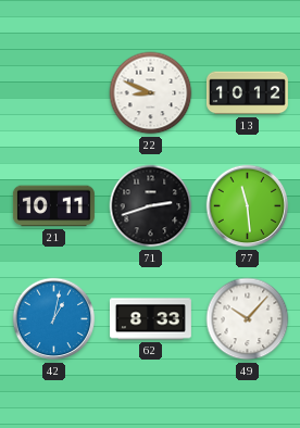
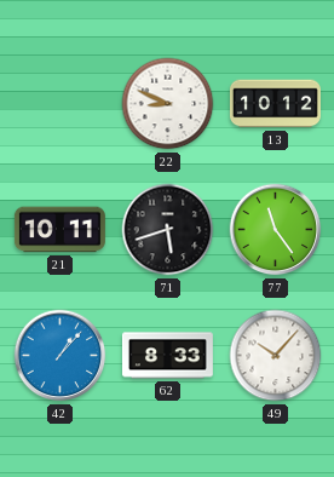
71: 2:42 -> 5:42 (168, 230)
77: 11:29 -> 11:24 (276, 230)
42: 1:02 -> 1:07 (61, 356)
